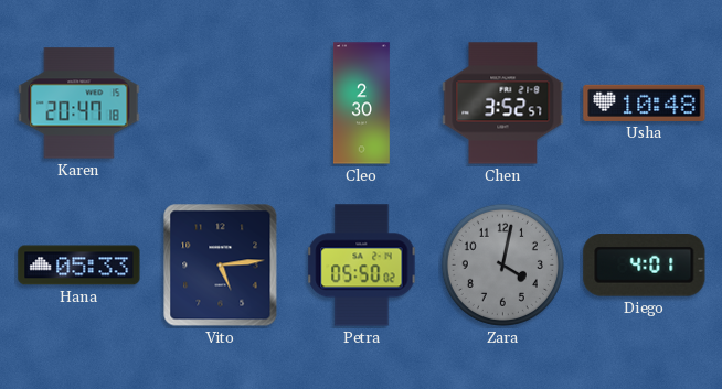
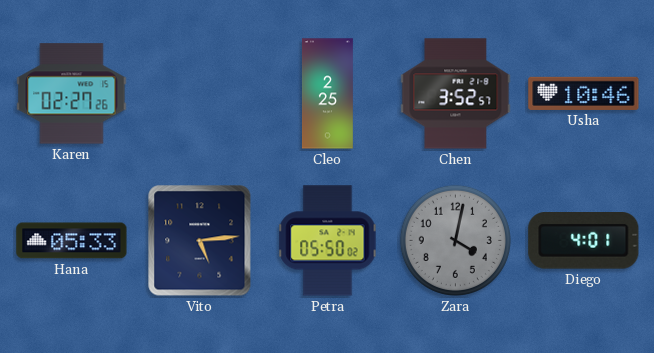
Karen: 20:47 -> 02:27 (72, 94)
Cleo: 2:30 -> 2:25 (327, 94)
Usha: 10:48 -> 10:46 (584, 93)
